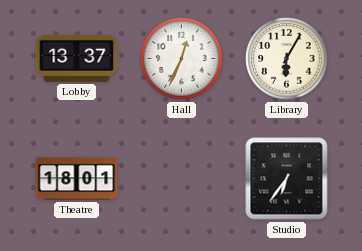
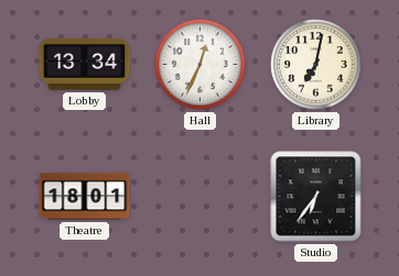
Lobby: 13:37 -> 13:34 (85, 64)
Library: 6:05 -> 7:02 (316, 65)
